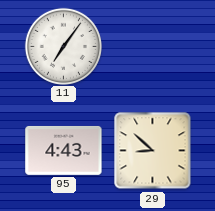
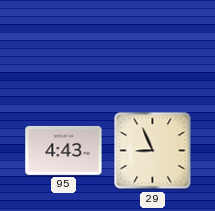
11: 7:06 -> none (63, 46)
29: 8:52 -> 8:56 (153, 151)
